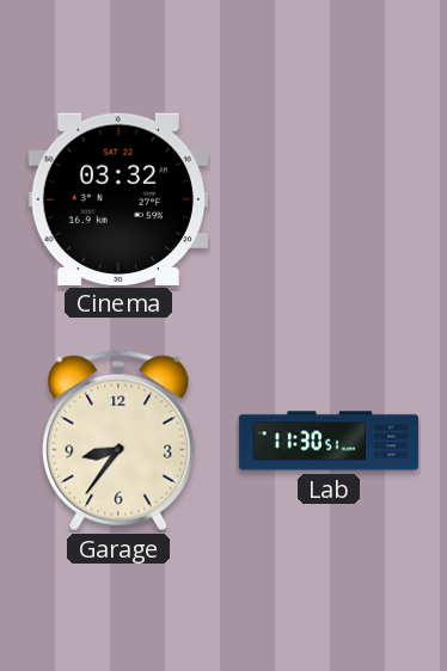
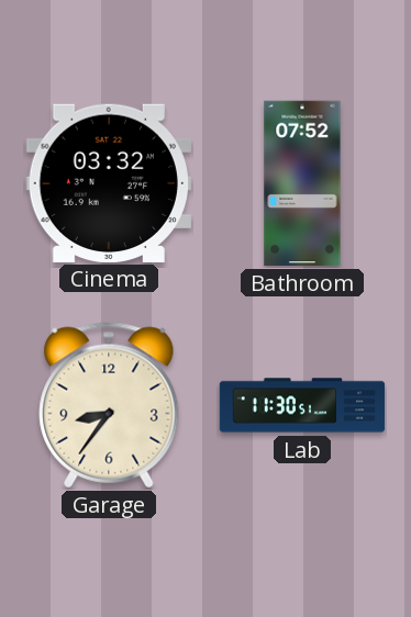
Bathroom: none -> 07:52 (302, 183)
